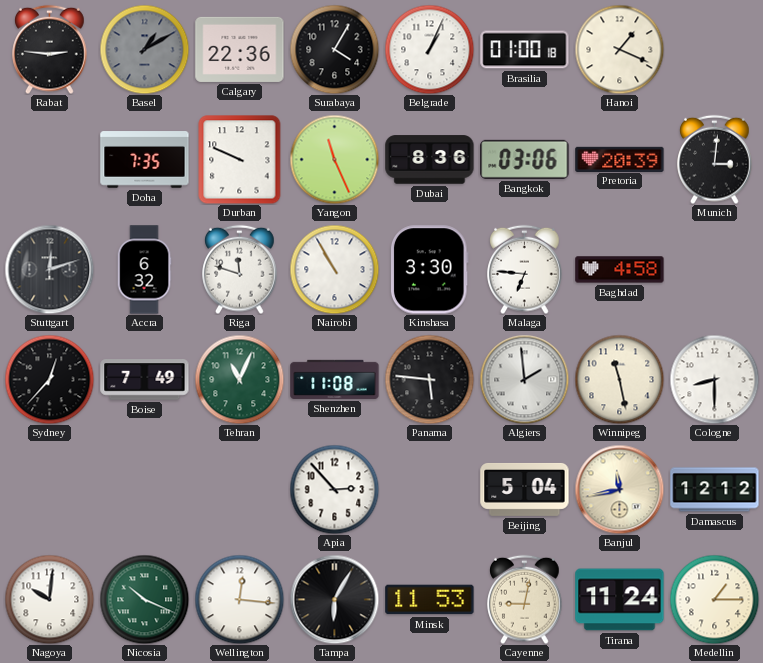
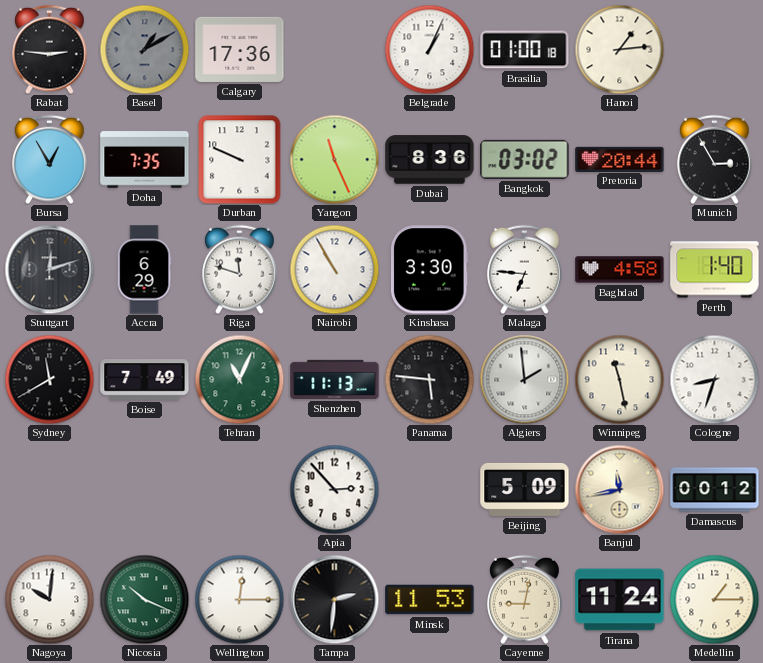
Calgary: 22:36 -> 17:36 (240, 49)
Surabaya: 4:05 -> none (334, 49)
Hanoi: 1:19 -> 1:14 (619, 49)
Bursa: none -> 12:55 (50, 159)
Bangkok: 03:06 -> 03:02 (525, 159)
Pretoria: 20:39 -> 20:44 (620, 159)
Munich: 3:01 -> 2:55 (715, 159)
Accra: 6:32 -> 6:29 (144, 270)
Perth: none -> 1:40 (715, 270)
Sydney: 12:37 -> 11:40 (49, 379)
Shenzhen: 11:08 -> 11:13 (335, 379)
Cologne: 8:30 -> 8:33 (714, 379)
Beijing: 5:04 -> 5:09 (525, 489)
Damascus: 12:12 -> 00:12 (715, 490)
Wellington: 12:16 -> 12:15 (239, 599)
Tampa: 6:05 -> 2:31 (334, 599)
